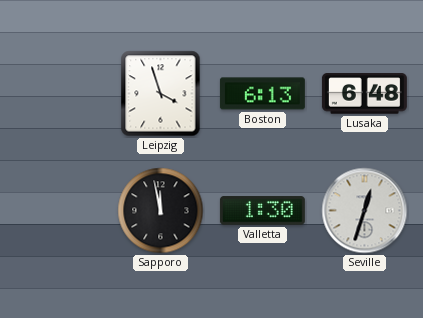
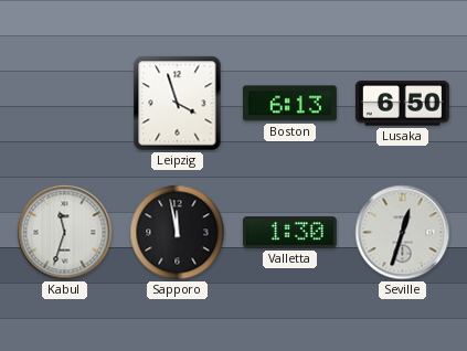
Lusaka: 6:48 -> 6:50 (402, 104)
Kabul: none -> 11:33 (65, 233)
